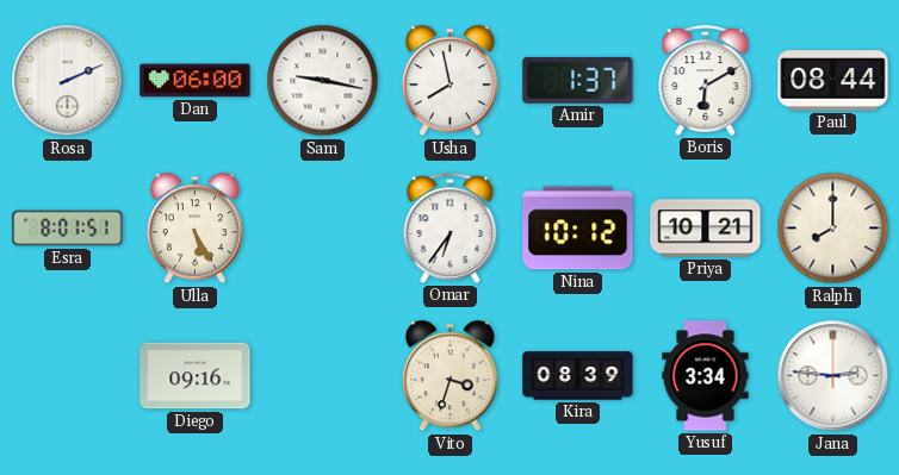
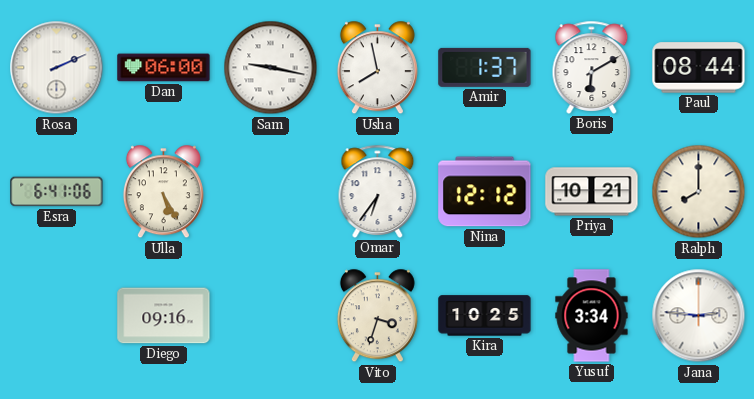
Esra: 8:01 -> 6:41 (57, 192)
Nina: 10:12 -> 12:12 (485, 192)
Kira: 08:39 -> 10:25 (485, 316)
